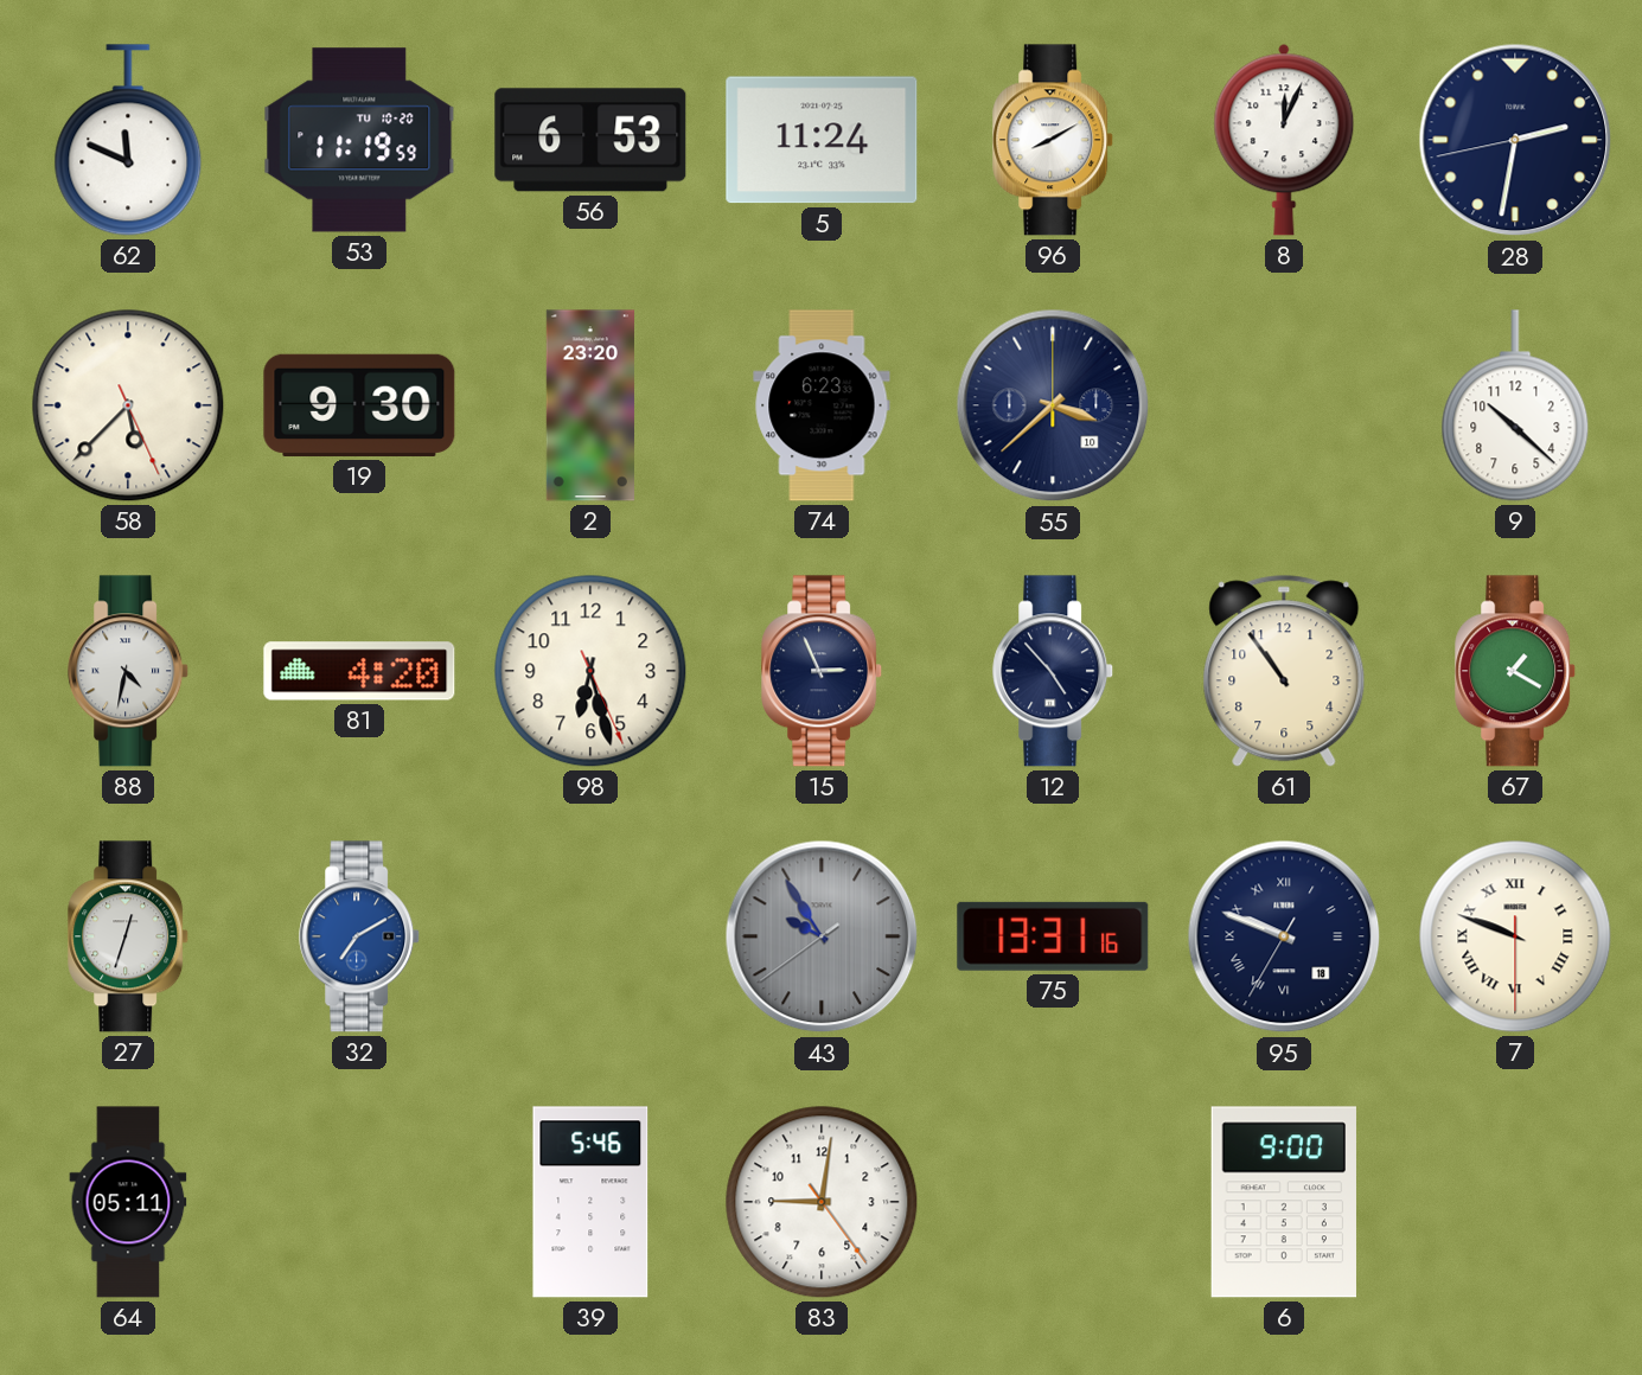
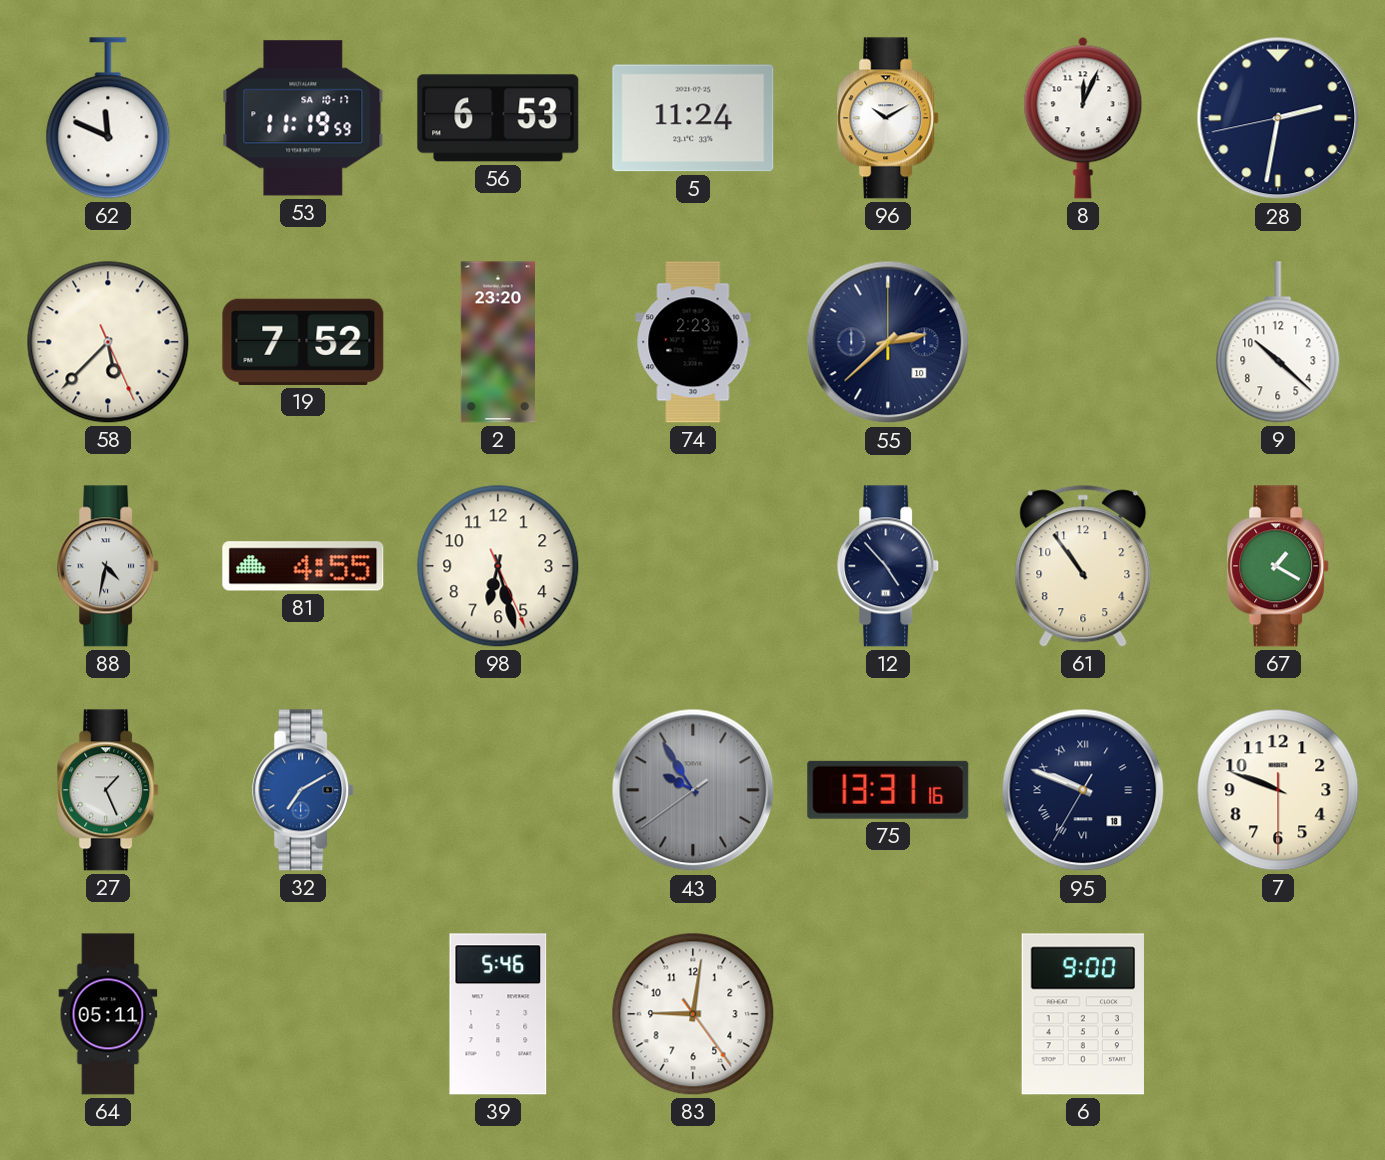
53 date: TU 10-20 -> SA 10-17 (303, 118)
96: 8:10 -> 10:10 (889, 118)
19: 9:30 -> 7:52 (303, 342)
74: 6:23 -> 2:23 (693, 342)
55: 3:38 -> 2:38 (888, 342)
81: 4:20 -> 4:55 (303, 566)
15: 2:56 -> none (823, 671)
27: 12:33 -> 1:26 (109, 790)
7 numerals: Roman -> Arabic (1278, 790)
